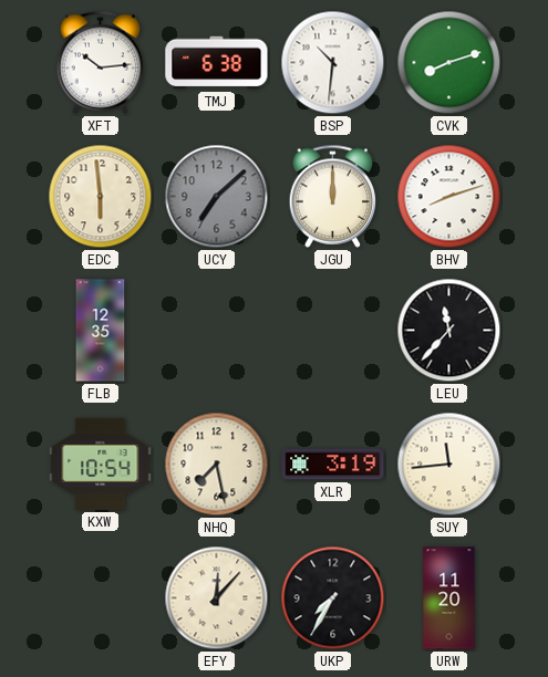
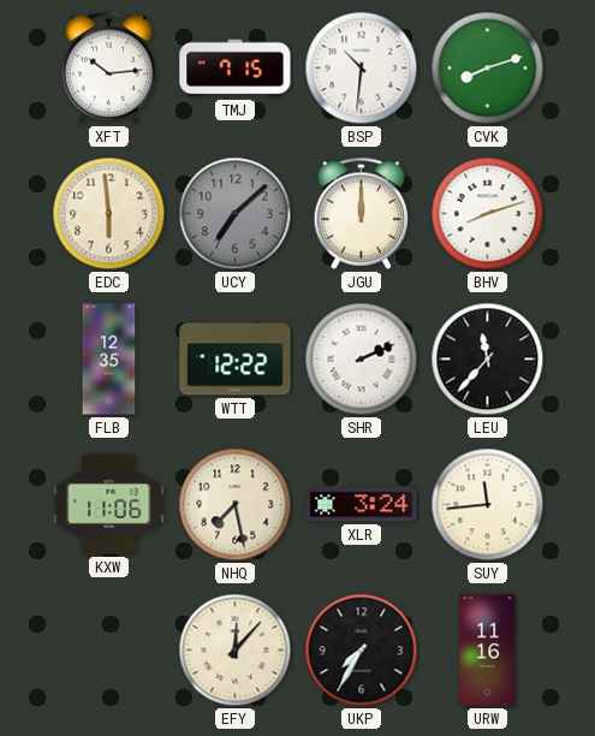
TMJ: 6:38 -> 7:15 (236, 69)
WTT: none -> 12:22 (236, 360)
SHR: none -> 2:11 (362, 360)
KXW: 10:54 -> 11:06 (109, 504)
XLR: 3:19 -> 3:24 (362, 505)
URW: 11:20 -> 11:16 (488, 651)
